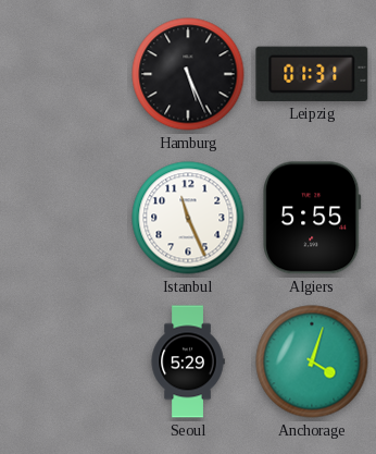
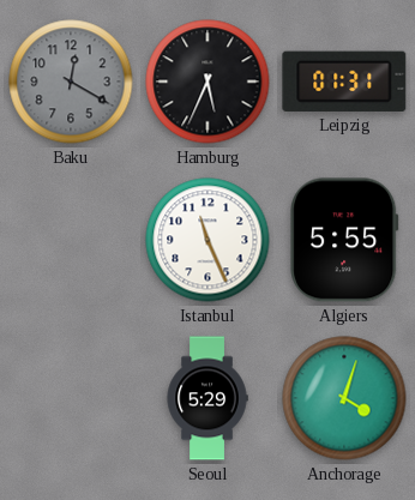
Baku: none -> 12:20 (71, 82)
Hamburg: 5:26 -> 5:34 (207, 82)
